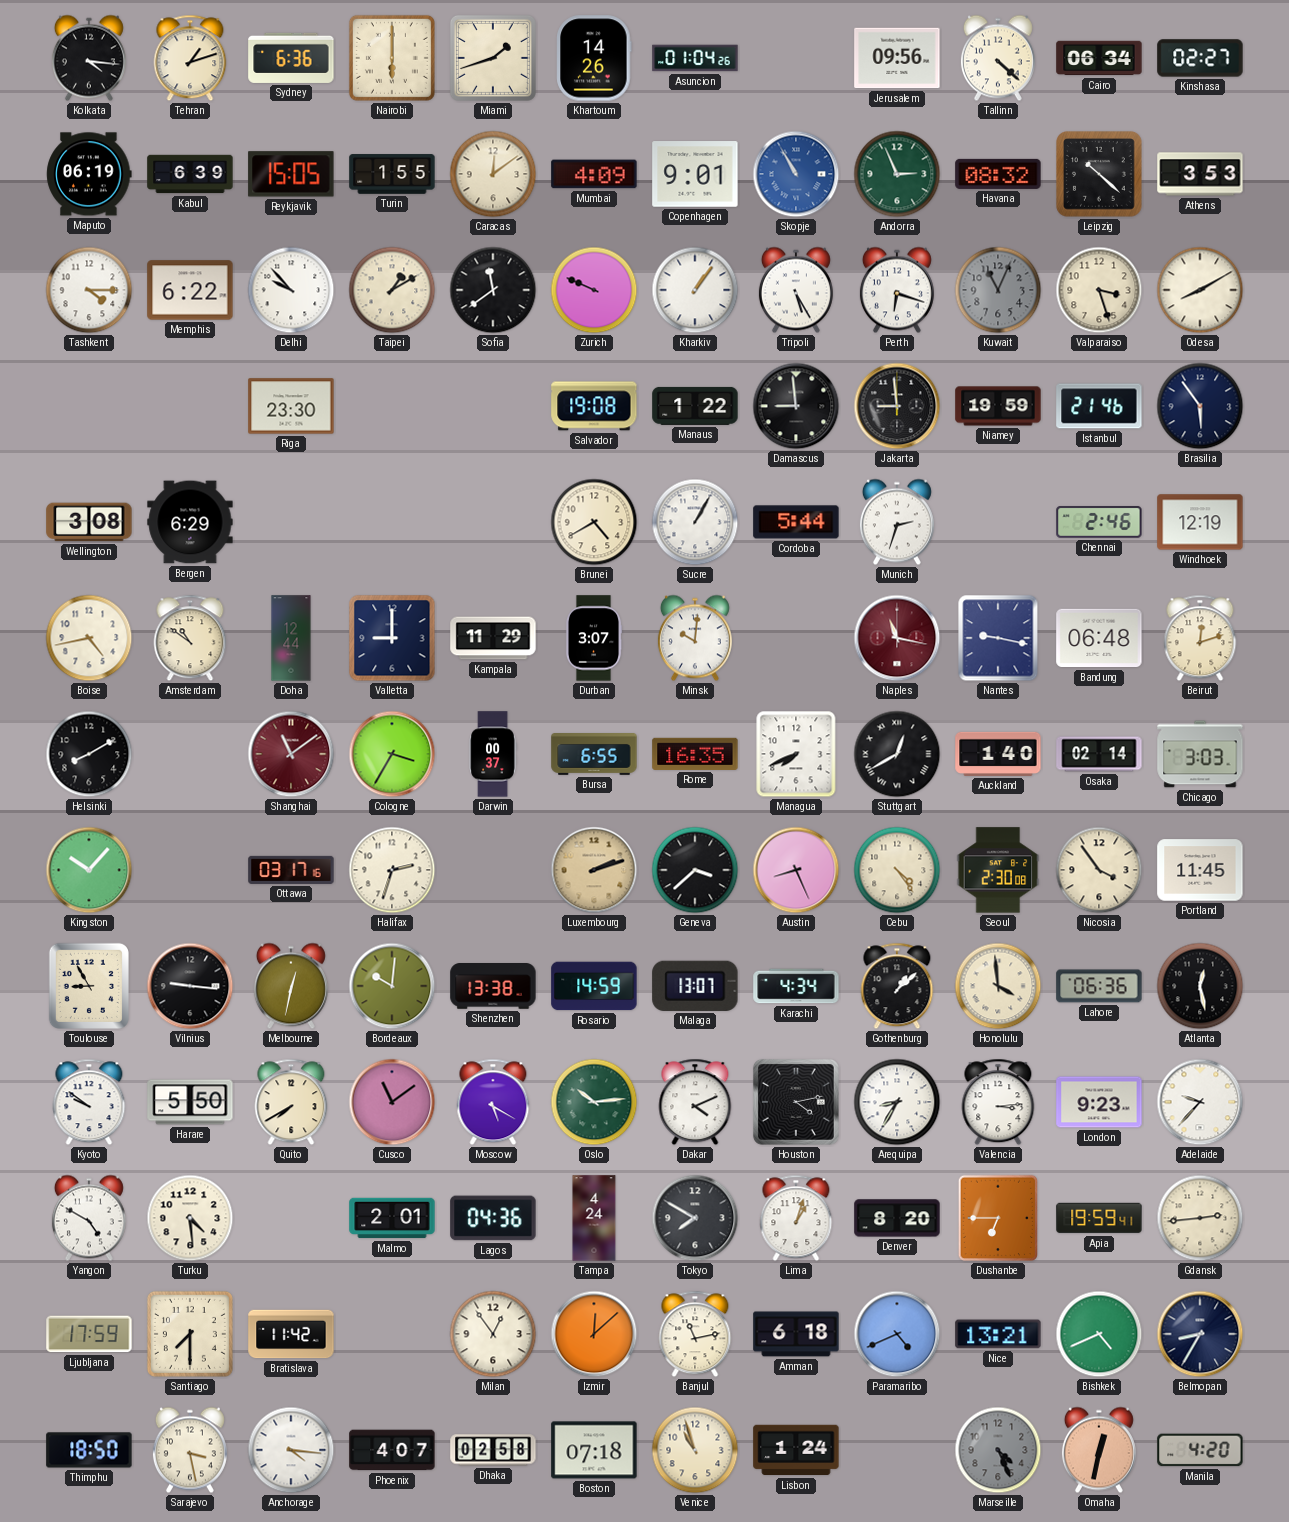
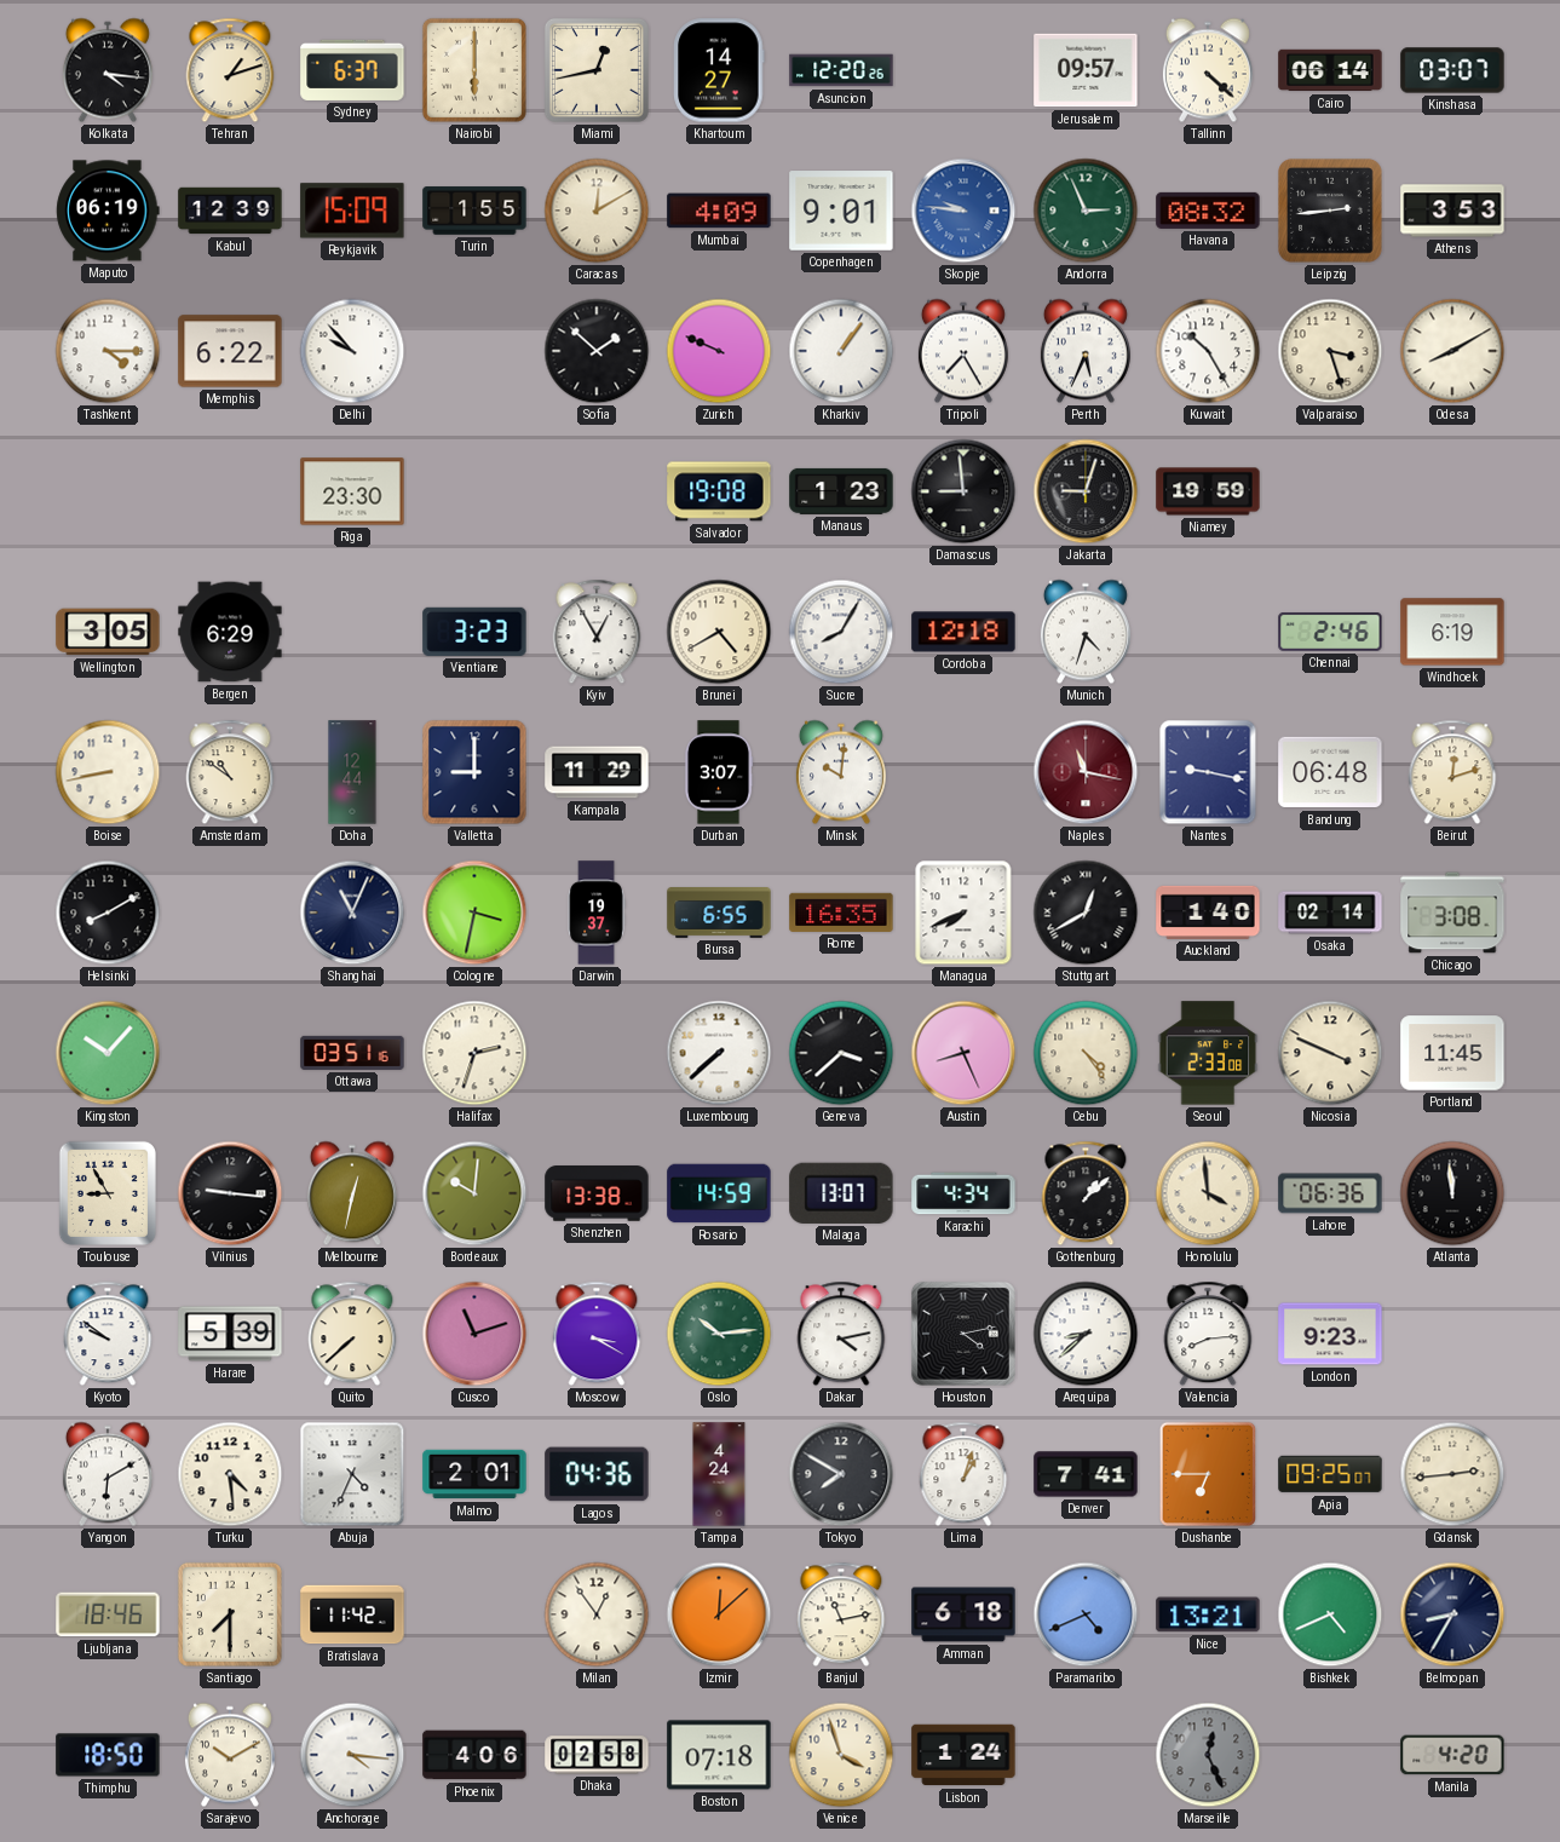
Sydney: 6:36 -> 6:37 (352, 70)
Miami: 1:42 -> 12:43 (597, 70)
Khartoum: 14:26 -> 14:27 (719, 70)
Asuncion: 01:04 -> 12:20 (841, 70)
Jerusalem: 09:56 -> 09:57 (1086, 70)
Cairo: 06:34 -> 06:14 (1330, 70)
Kinshasa: 02:27 -> 03:07 (1452, 70)
Kabul: 6:39 -> 12:39 (230, 211)
Reykjavik: 15:05 -> 15:09 (352, 211)
Caracas: 12:09 -> 12:10 (597, 211)
Skopje: 10:55 -> 9:46 (963, 211)
Leipzig: 10:22 -> 2:44 (1330, 211)
Taipei: 1:10 -> none (392, 290)
Sofia: 11:39 -> 1:52 (597, 351)
Tripoli: 5:25 -> 7:25 (963, 351)
Perth: 6:18 -> 5:34 (1086, 351)
Kuwait: 11:04 -> 10:25 (1208, 351)
Kuwait dial: grey -> white (1208, 351)
Manaus: 1:22 -> 1:23 (841, 491)
Jakarta: 8:59 -> 9:03 (1086, 491)
Istanbul: 21:46 -> none (1099, 406)
Brasilia: 5:54 -> none (1200, 406)
Wellington: 3:08 -> 3:05 (108, 632)
Vientiane: none -> 3:23 (474, 632)
Kyiv: none -> 12:55 (597, 632)
Sucre: 1:05 -> 8:05 (841, 632)
Cordoba: 5:44 -> 12:18 (963, 632)
Munich: 2:33 -> 4:33 (1086, 632)
Windhoek: 12:19 -> 6:19 (1452, 632)
Boise: 4:43 -> 8:43 (108, 772)
Shanghai: 11:09 -> 11:04 (352, 913)
Shanghai dial: burgundy -> navy (352, 913)
Cologne: 3:35 -> 3:32 (474, 913)
Darwin: 00:37 -> 19:37 (597, 913)
Chicago: 3:03 -> 3:08 (1452, 913)
Ottawa: 03:17 -> 03:51 (352, 1053)
Luxembourg: 2:12 -> 7:38 (719, 1053)
Luxembourg dial: champagne -> white (719, 1053)
Seoul: 2:30 -> 2:33 (1208, 1053)
Nicosia: 3:54 -> 3:49 (1330, 1053)
Atlanta: 12:28 -> 11:59 (1452, 1193)
Harare: 5:50 -> 5:39 (230, 1334)
Quito: 7:40 -> 7:38 (352, 1334)
Cusco: 11:09 -> 11:12 (474, 1334)
Moscow: 5:20 -> 3:20 (597, 1334)
Dakar: 4:11 -> 4:13 (841, 1334)
Arequipa: 8:35 -> 8:38 (1086, 1334)
Valencia: 3:14 -> 8:14 (1208, 1334)
Adelaide: 9:37 -> none (1200, 1102)
Yangon: 4:50 -> 6:10 (108, 1474)
Abuja: none -> 4:34 (352, 1474)
Denver: 8:20 -> 7:41 (1086, 1474)
Apia: 19:59 -> 09:25 (1330, 1474)
Ljubljana: 17:59 -> 18:46 (108, 1614)
Sarajevo: 3:28 -> 10:10 (230, 1755)
Phoenix: 4:07 -> 4:06 (474, 1755)
Venice: 10:57 -> 3:57 (841, 1755)
Marseille: 4:26 -> 12:26 (1208, 1755)
Omaha: 12:32 -> none (1099, 1450)
